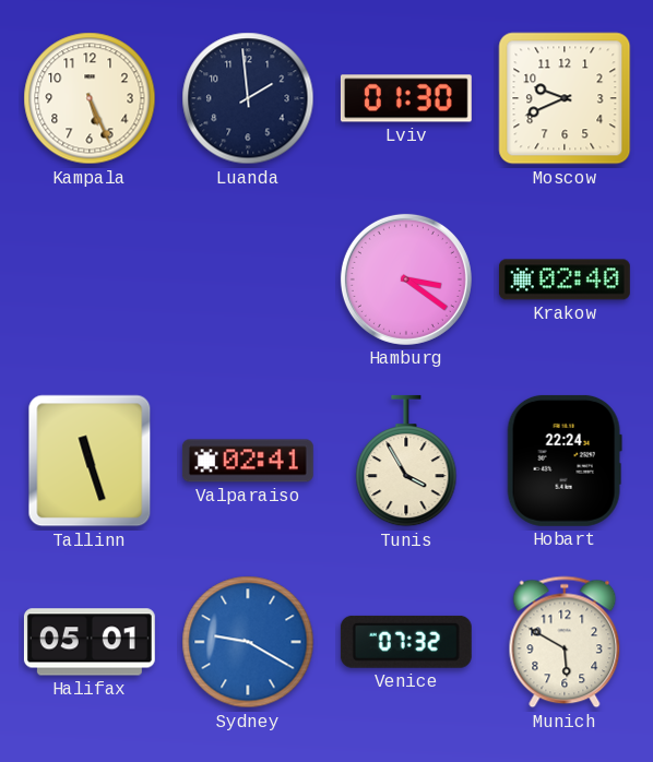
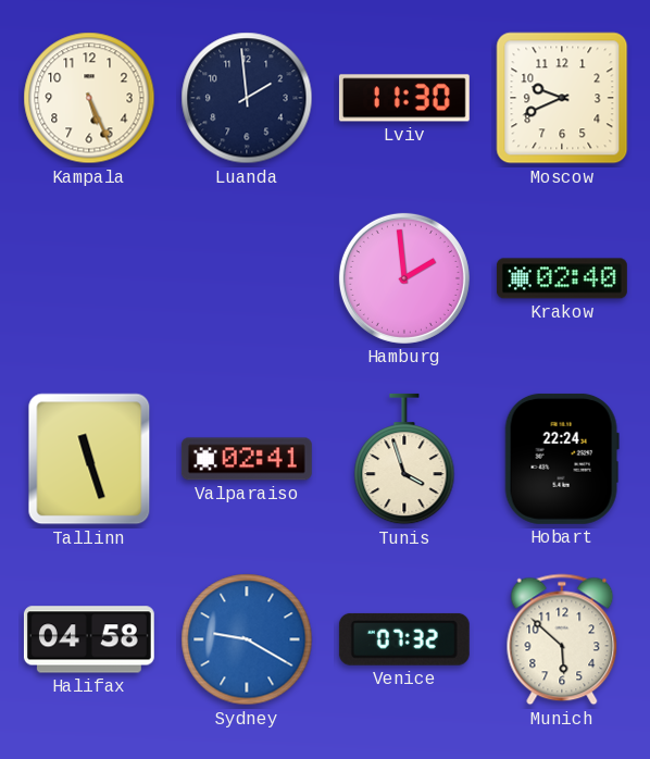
Lviv: 01:30 -> 11:30 (404, 98)
Hamburg: 3:21 -> 1:59 (404, 278)
Tunis: 3:55 -> 3:57 (404, 459)
Halifax: 05:01 -> 04:58 (89, 639)
Munich: 5:50 -> 5:52 (562, 639)
